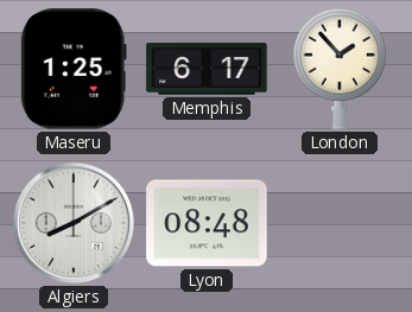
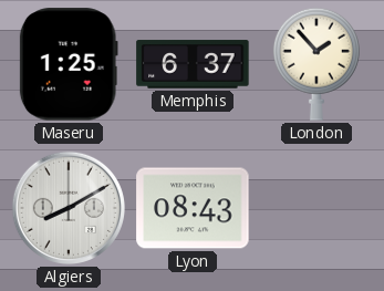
Memphis: 6:17 -> 6:37 (193, 64)
Lyon: 08:48 -> 08:43 (193, 208)
